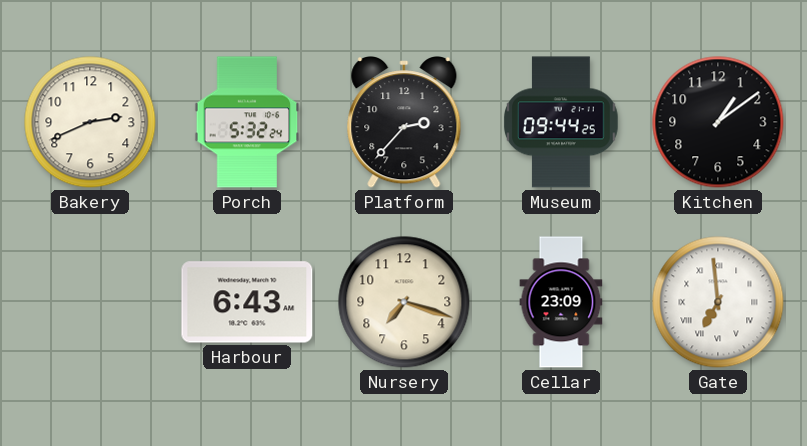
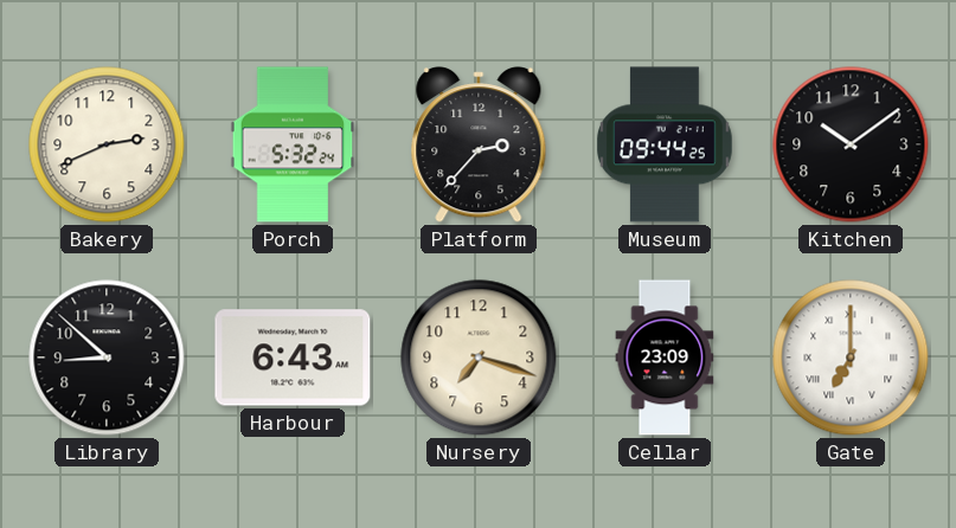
Kitchen: 1:09 -> 10:09 (851, 144)
Library: none -> 8:52 (107, 358)
Gate: 6:59 -> 7:00 (851, 358)
